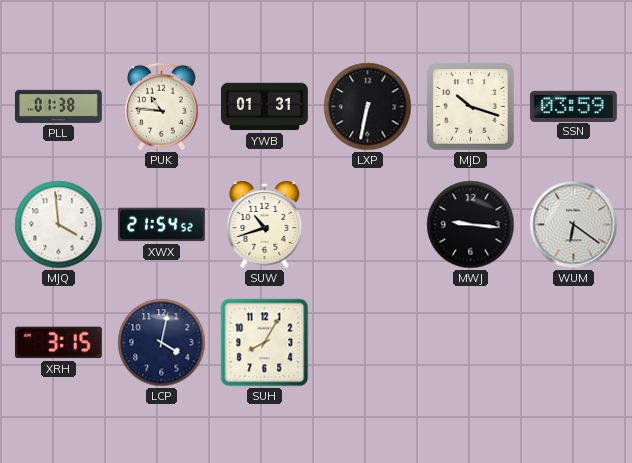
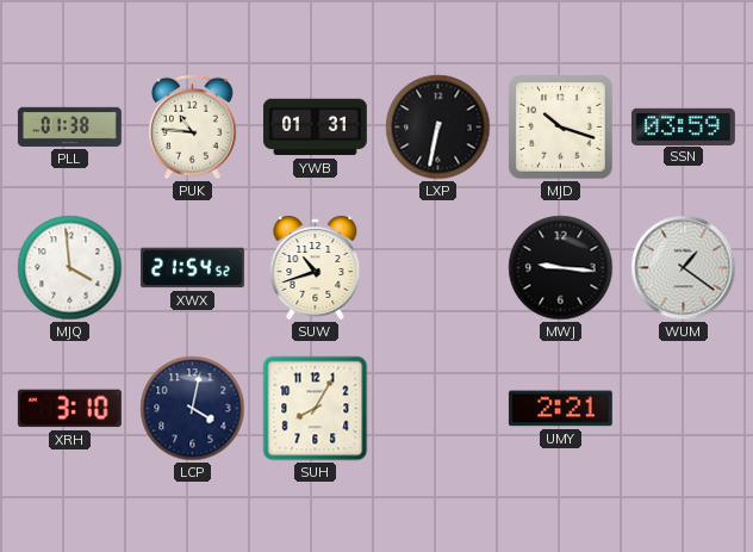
WUM: 6:21 -> 1:21 (684, 268)
XRH: 3:15 -> 3:10 (69, 409)
UMY: none -> 2:21 (560, 409)
